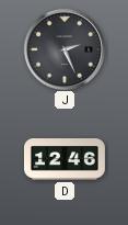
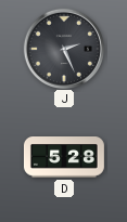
D: 12:46 -> 5:28 (64, 158)
